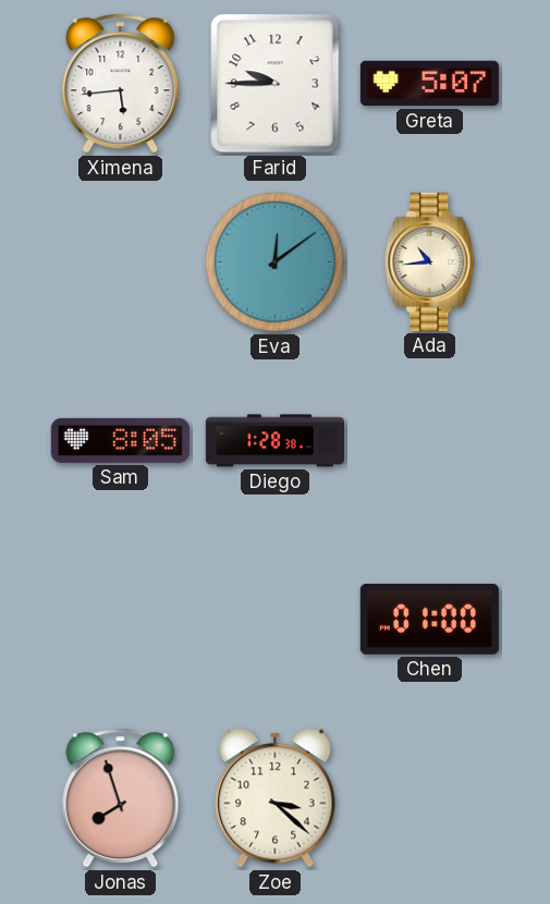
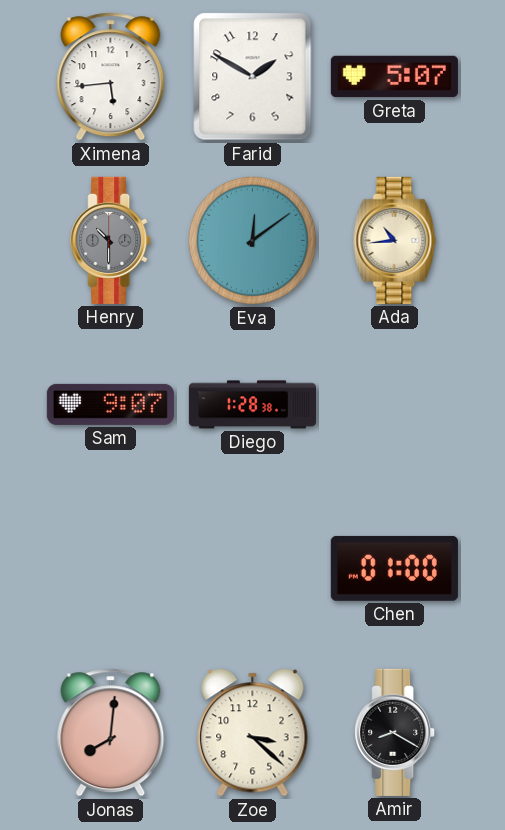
Farid: 9:45 -> 1:50 (253, 77)
Henry: none -> 10:30 (111, 240)
Sam: 8:05 -> 9:07 (110, 404)
Jonas: 7:57 -> 8:01 (111, 733)
Amir: none -> 8:20 (395, 732)
